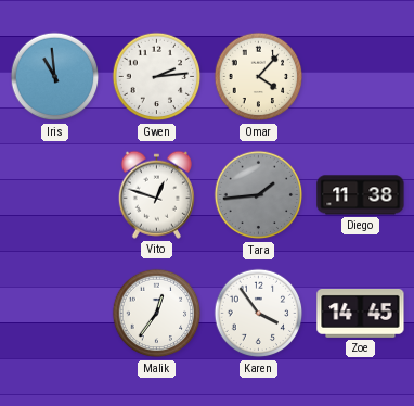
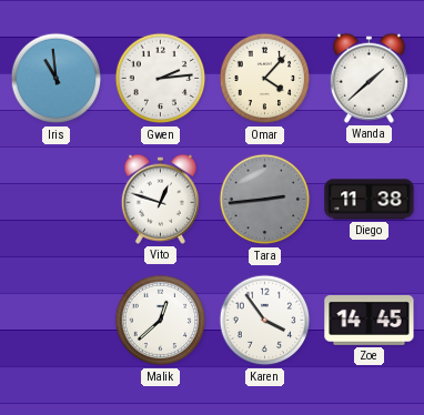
Wanda: none -> 1:38 (369, 78)
Tara: 1:44 -> 2:44 (265, 200)
Malik: 12:36 -> 12:38 (161, 321)
